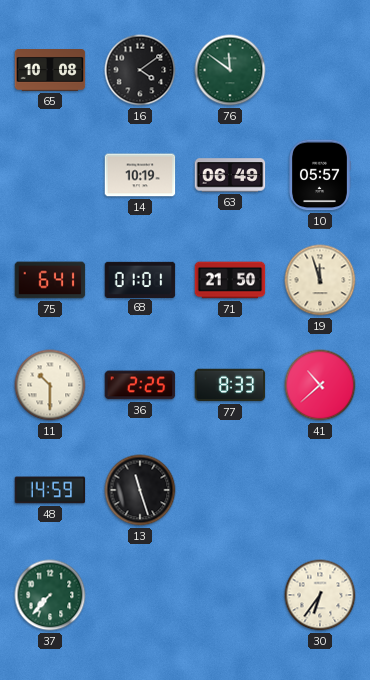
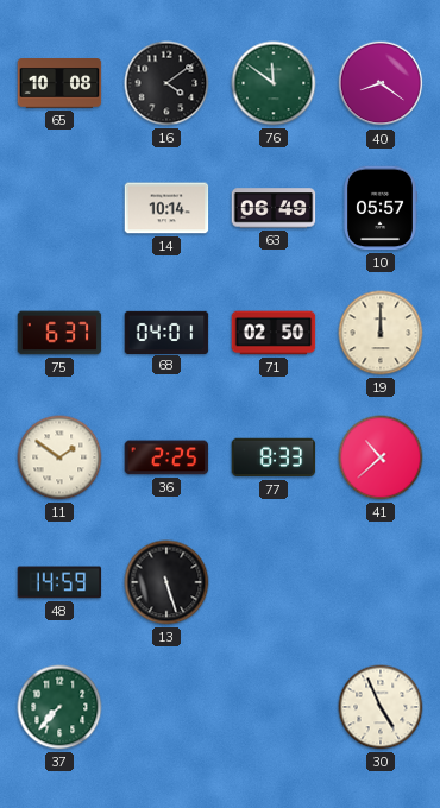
40: none -> 8:21 (381, 83)
14: 10:19 -> 10:14 (166, 208)
75: 6:41 -> 6:37 (59, 333)
68: 01:01 -> 04:01 (166, 332)
71: 21:50 -> 02:50 (274, 333)
19: 11:57 -> 12:00 (381, 333)
11: 10:30 -> 1:51 (59, 457)
13: 11:27 -> 5:27 (166, 582)
30: 6:36 -> 4:56 (381, 707)
